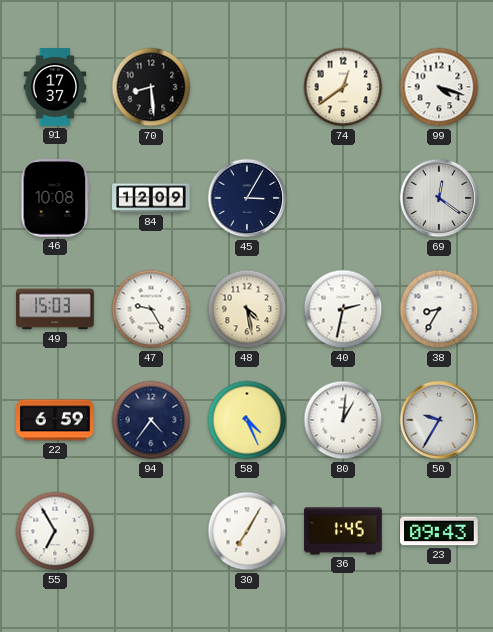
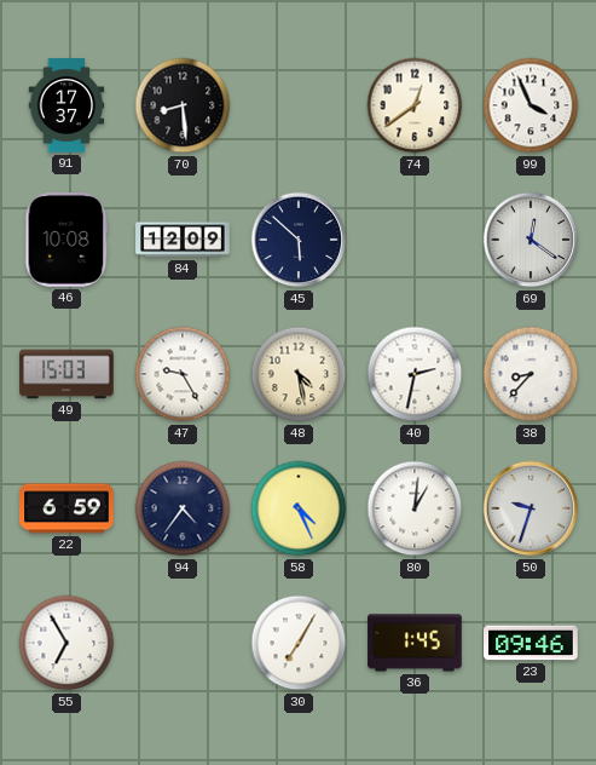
99: 4:18 -> 3:56 (531, 105)
45: 3:05 -> 5:52 (299, 240)
38: 8:35 -> 8:37 (531, 374)
50: 9:35 -> 9:33 (531, 508)
23: 09:43 -> 09:46 (531, 643)
